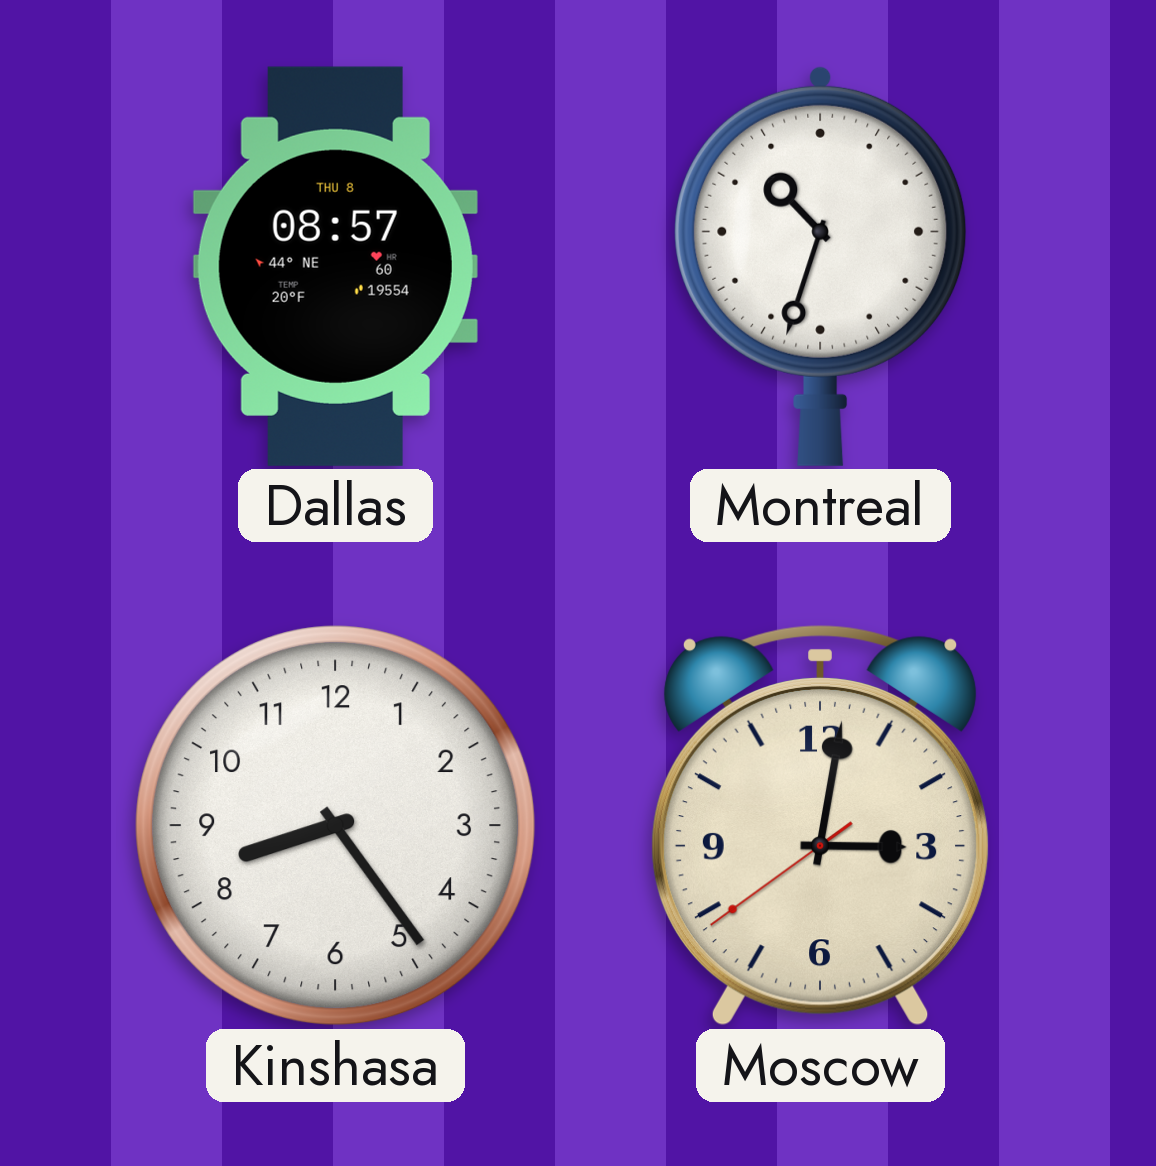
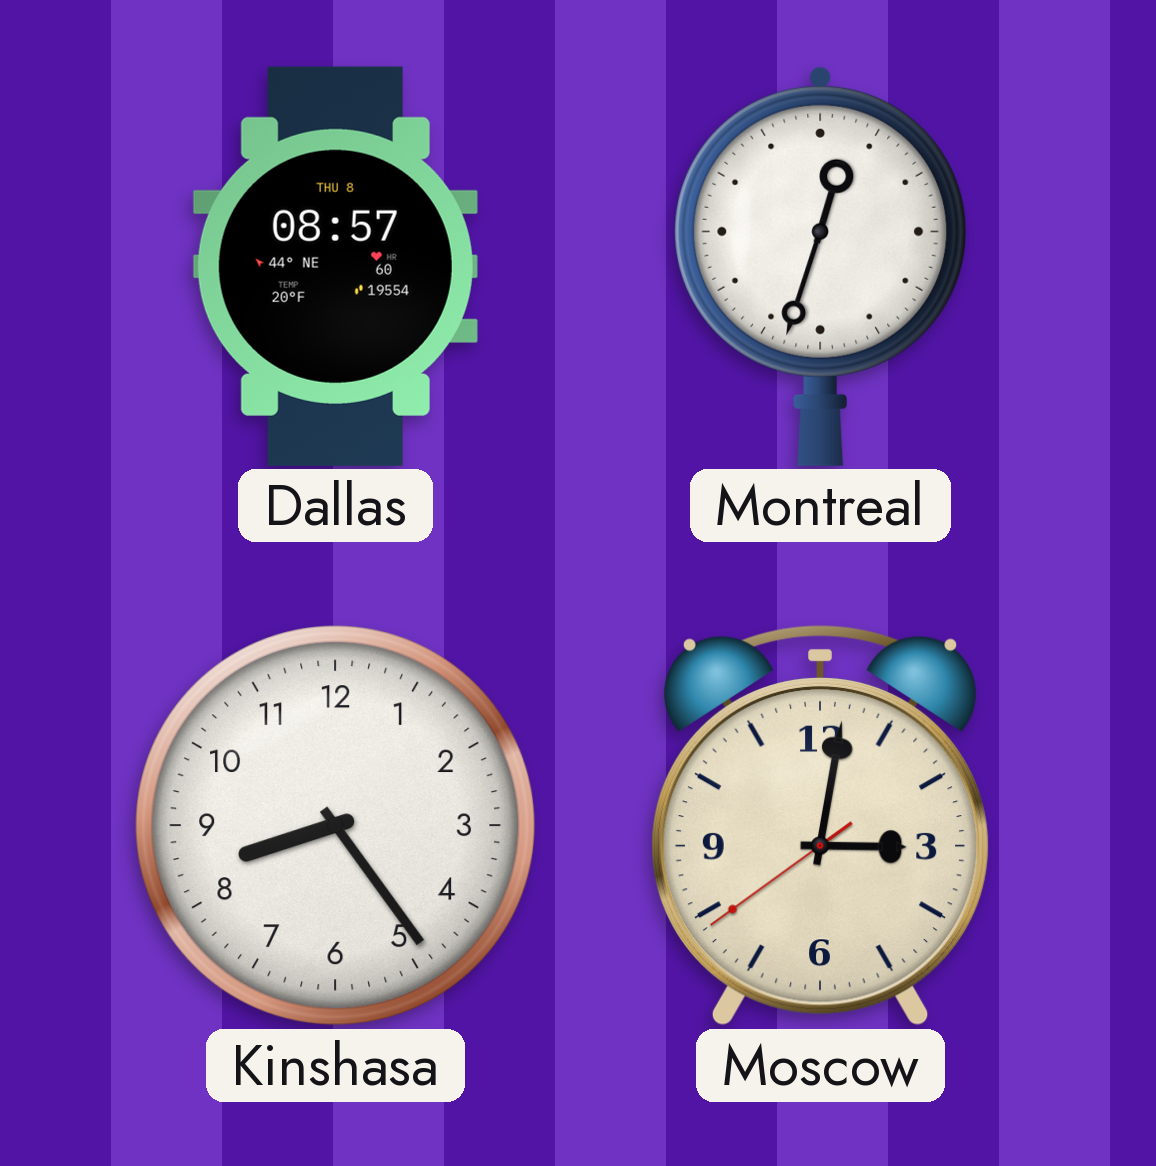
Montreal: 10:33 -> 12:33 (821, 266)
